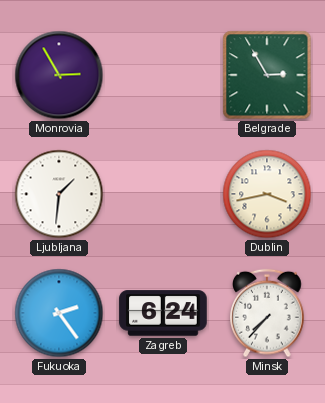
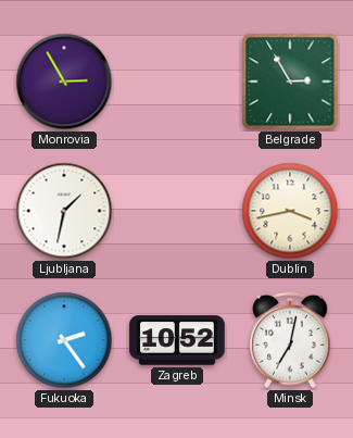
Ljubljana: 1:31 -> 1:32 (64, 211)
Zagreb: 6:24 -> 10:52 (177, 340)
Minsk: 7:37 -> 7:02 (291, 340)
